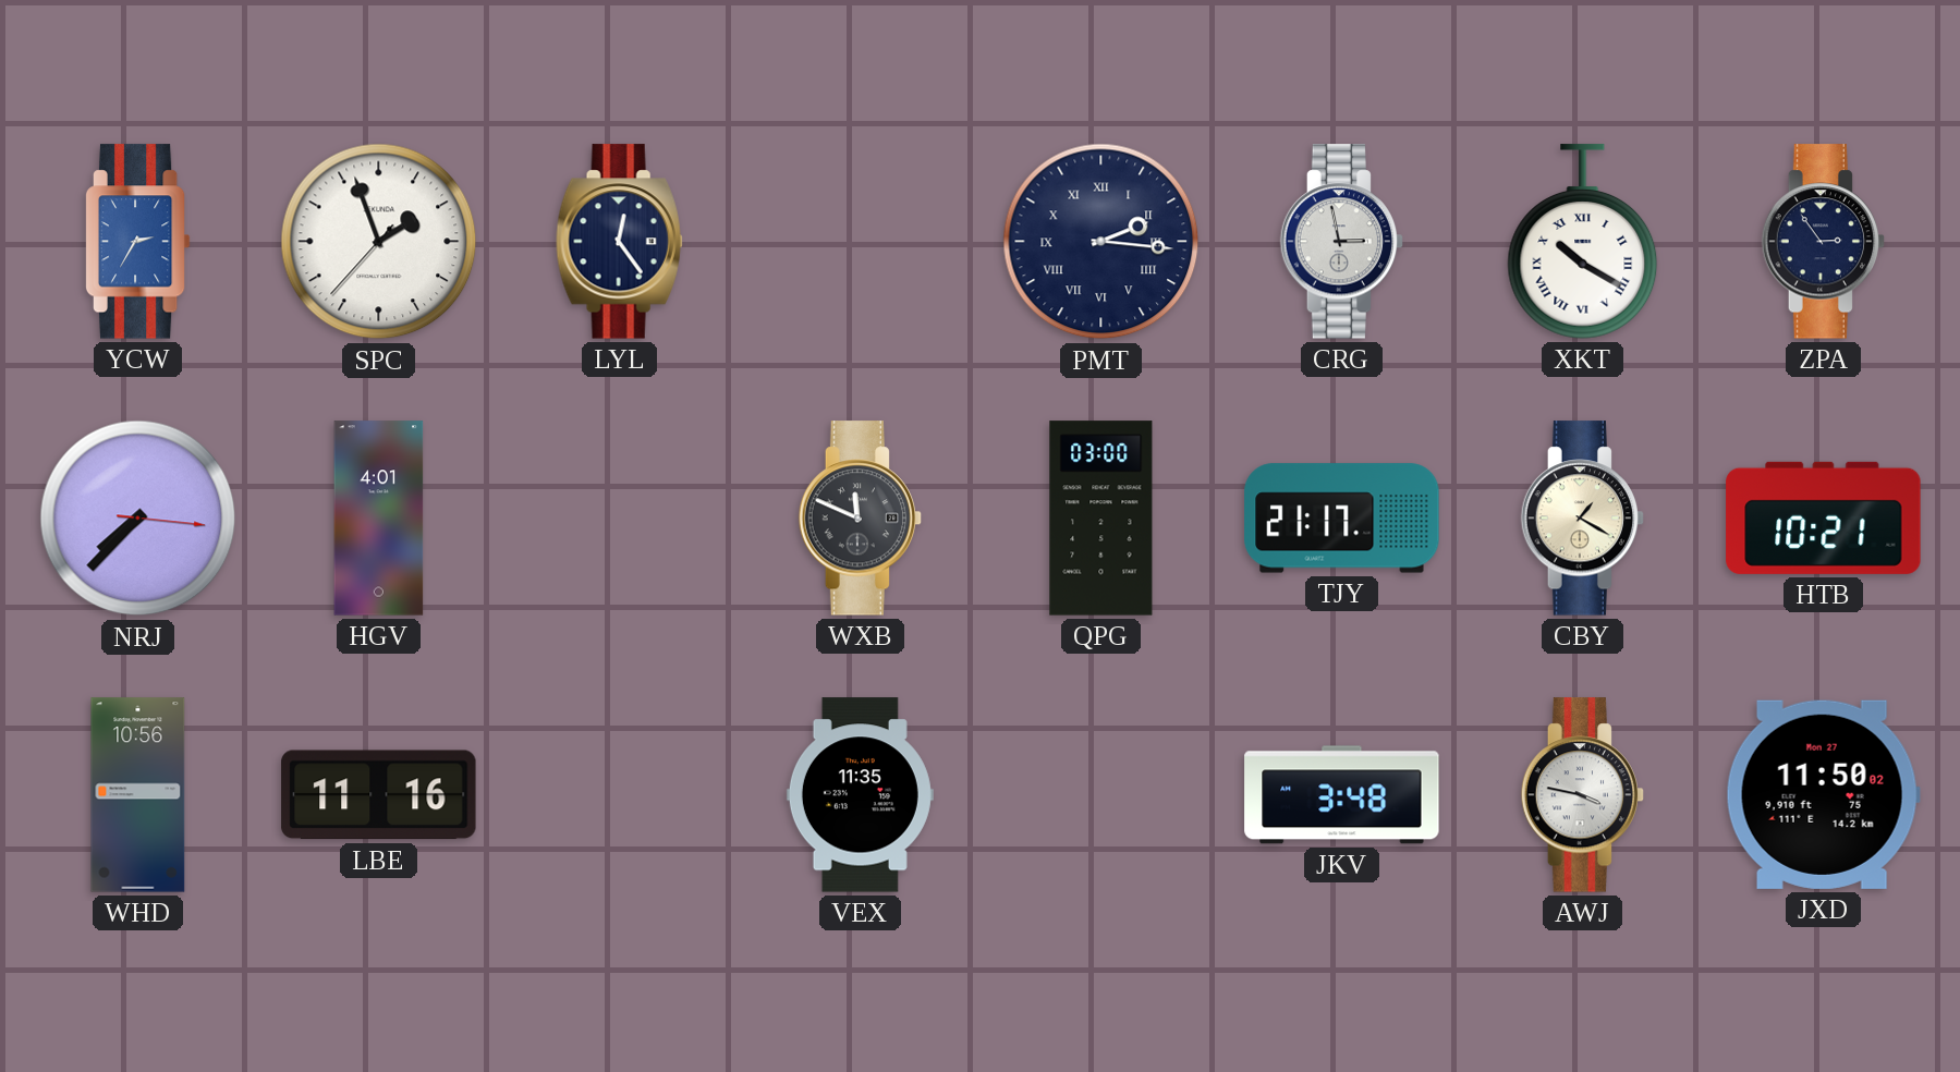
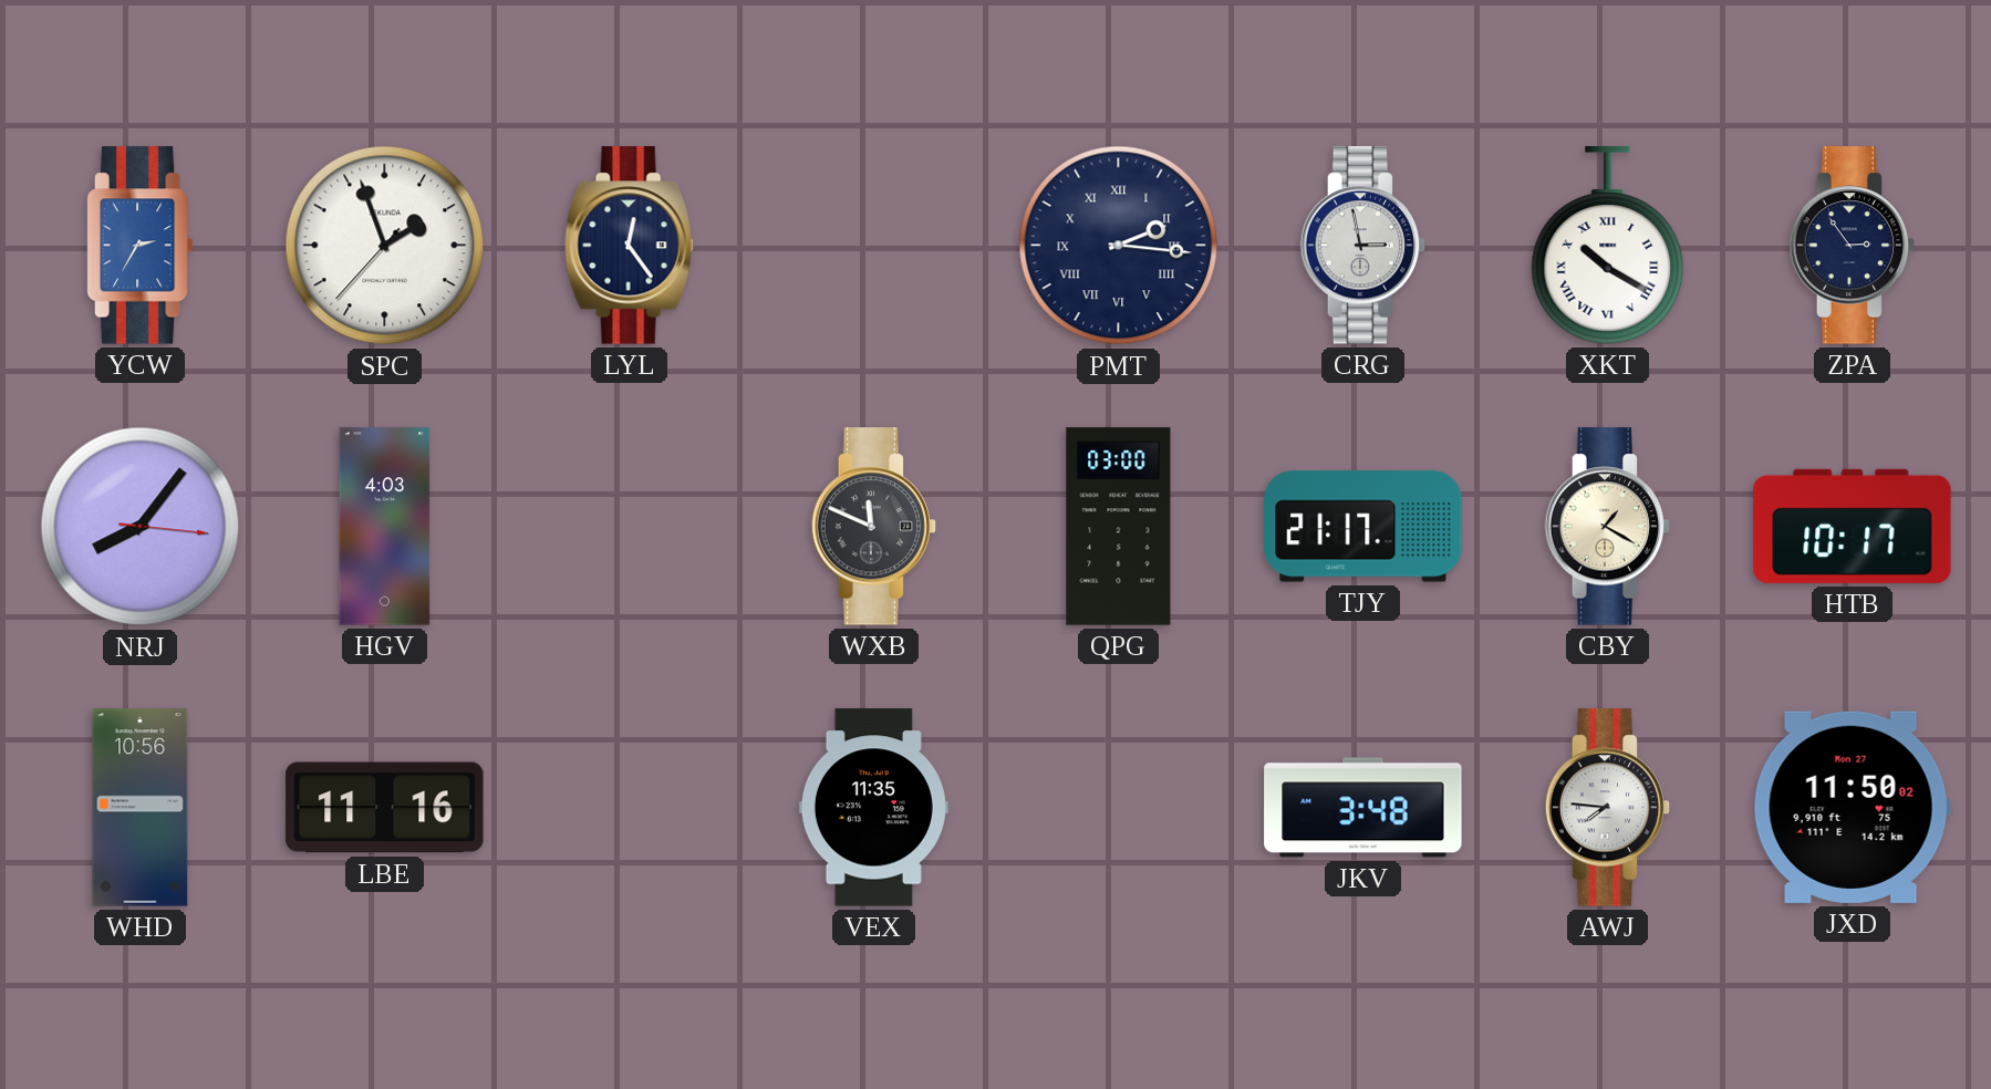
NRJ: 7:37 -> 8:06 (141, 527)
HGV: 4:01 -> 4:03 (385, 527)
HTB: 10:21 -> 10:17 (1853, 526)
AWJ: 3:47 -> 7:46 (1608, 808)
